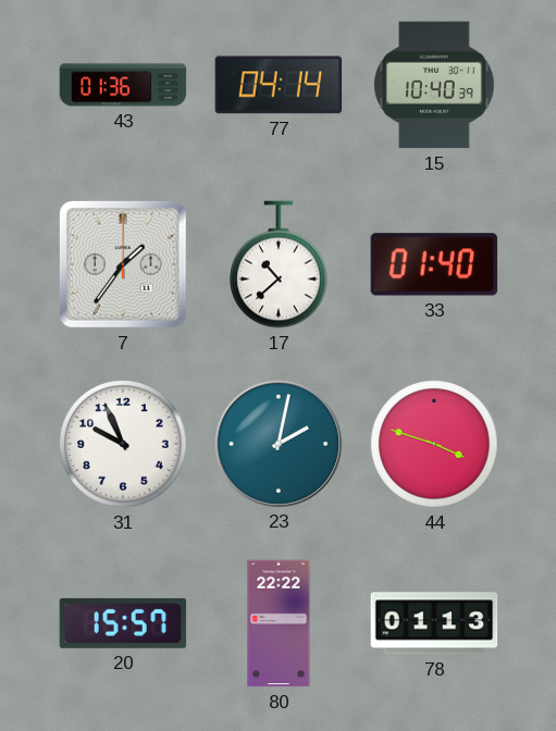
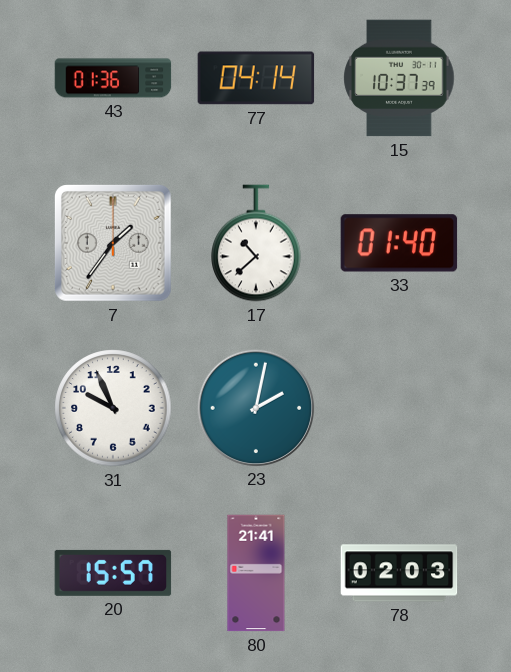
15: 10:40 -> 10:37 (399, 78)
44: 3:48 -> none (434, 444)
80: 22:22 -> 21:41 (256, 573)
78: 01:13 -> 02:03 (399, 573)
